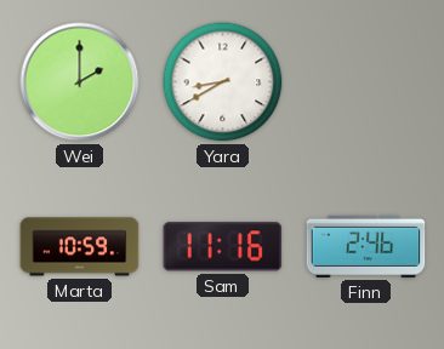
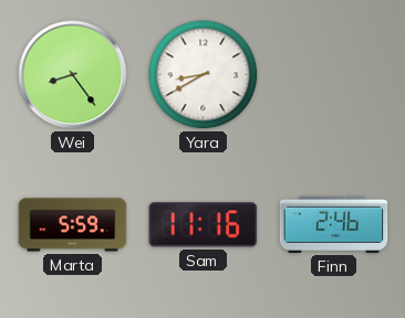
Wei: 2:00 -> 8:24 (73, 75)
Marta: 10:59 -> 5:59 (73, 225)
